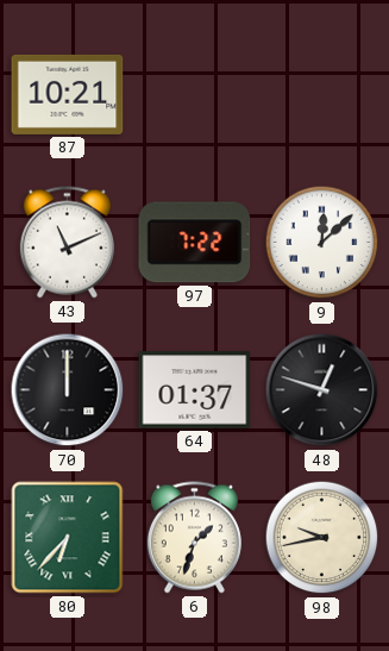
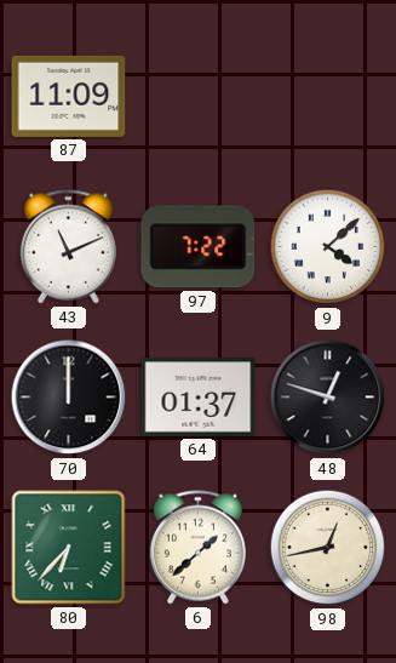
87: 10:21 -> 11:09 (69, 96)
9: 12:08 -> 4:08 (328, 247)
6: 1:33 -> 1:38 (197, 548)
98: 9:43 -> 12:43 (328, 548)
